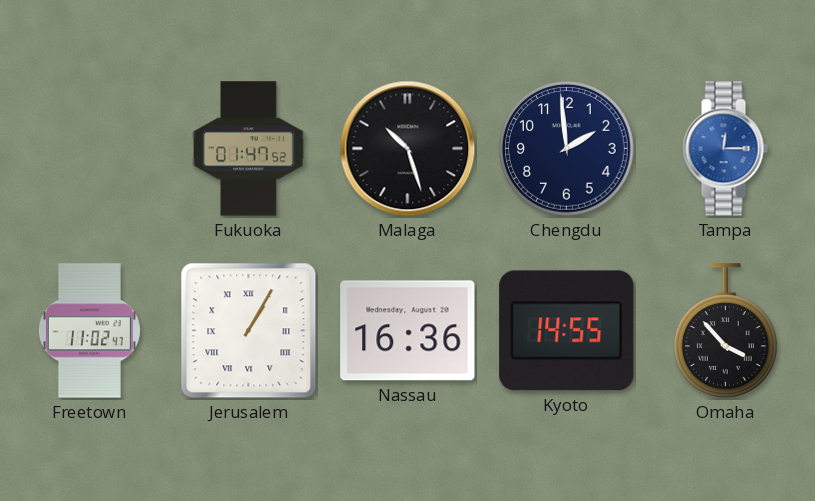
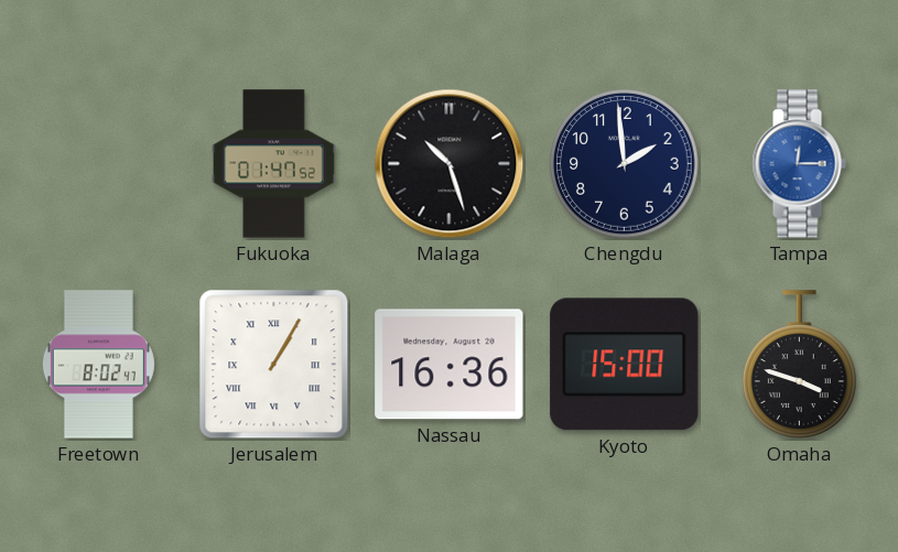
Freetown: 11:02 -> 8:02 (98, 365)
Kyoto: 14:55 -> 15:00 (625, 365)
Omaha: 3:53 -> 3:48 (799, 365)
